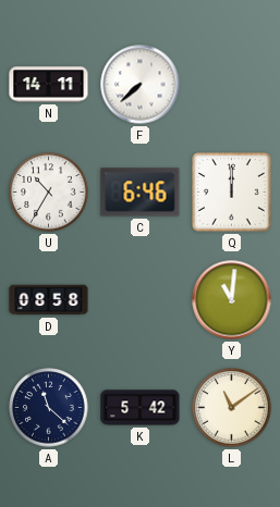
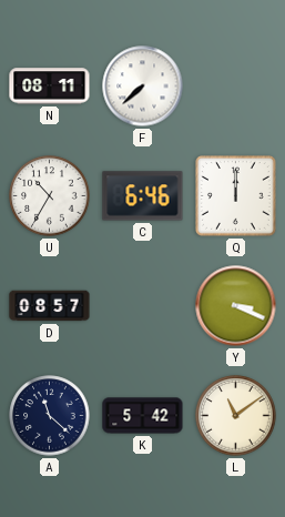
N: 14:11 -> 08:11 (50, 87)
D: 08:58 -> 08:57 (50, 306)
Y: 11:01 -> 3:19 (236, 306)
